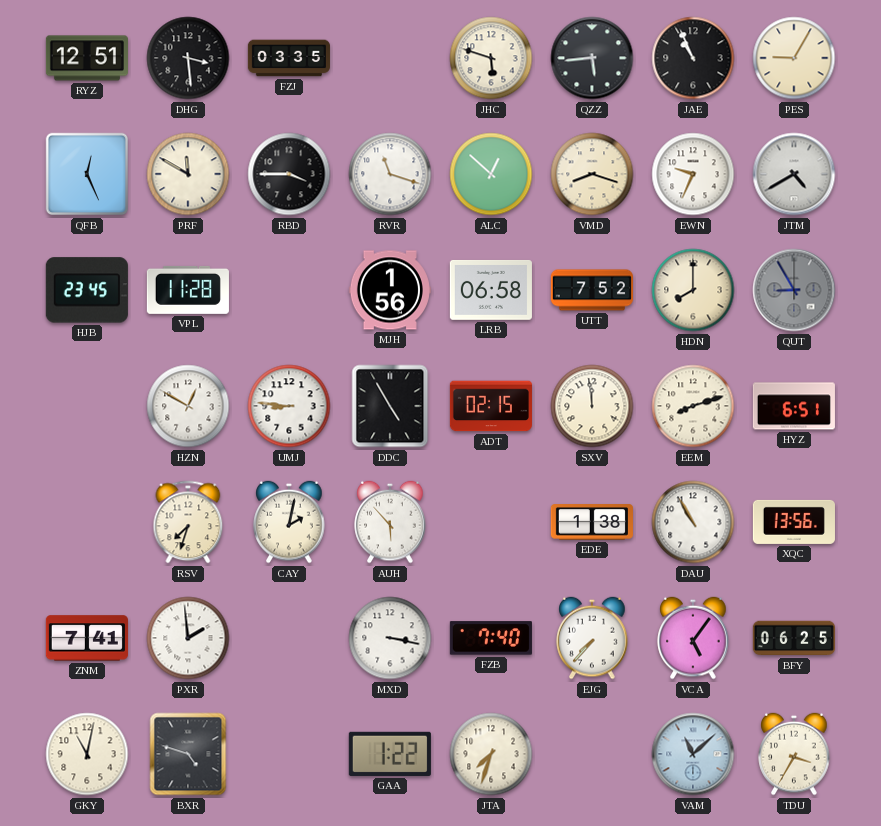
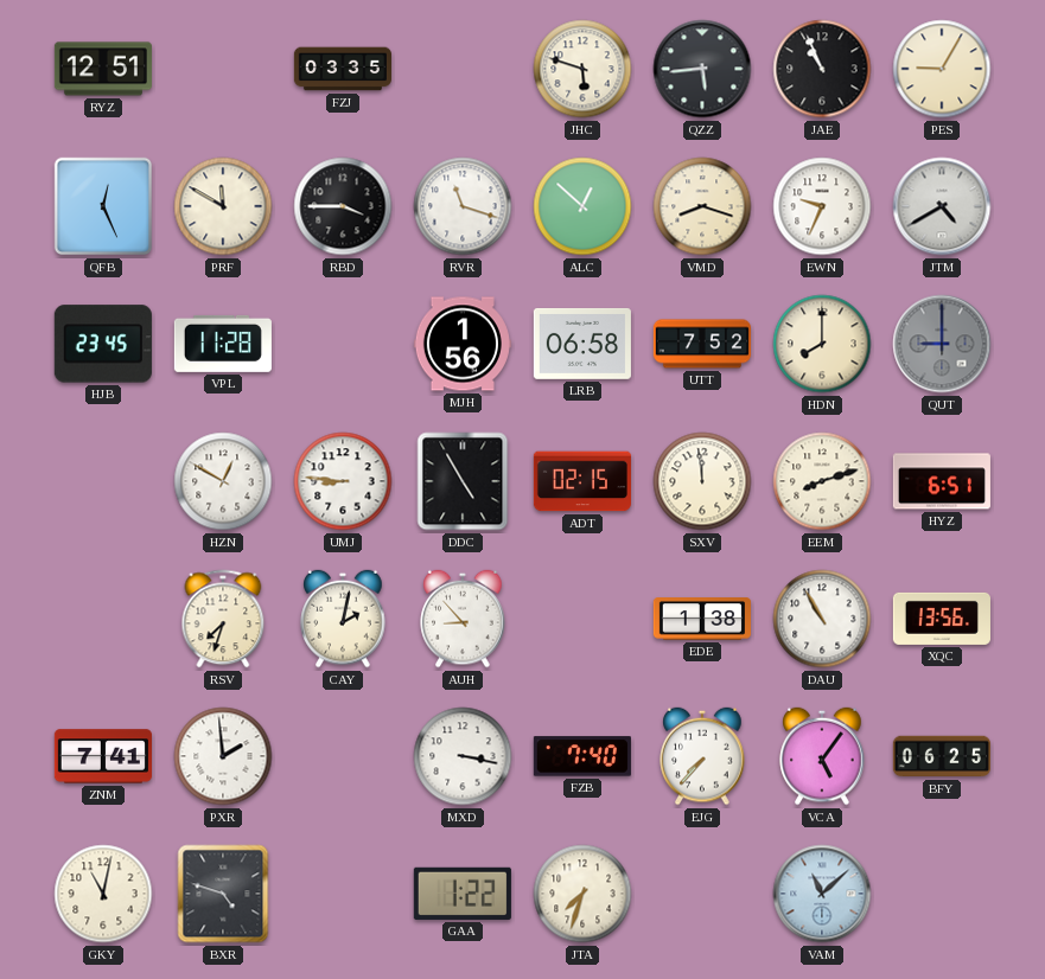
DHG: 3:29 -> none (188, 58)
QUT: 8:55 -> 9:00 (942, 344)
AUH: 5:53 -> 8:53 (463, 619)
TDU: 3:35 -> none (794, 754)
